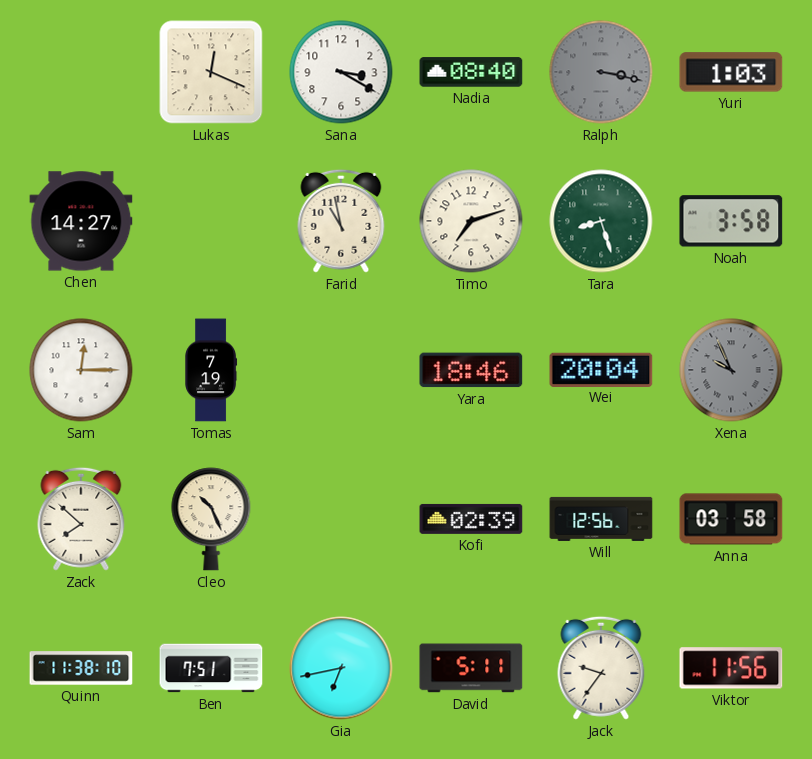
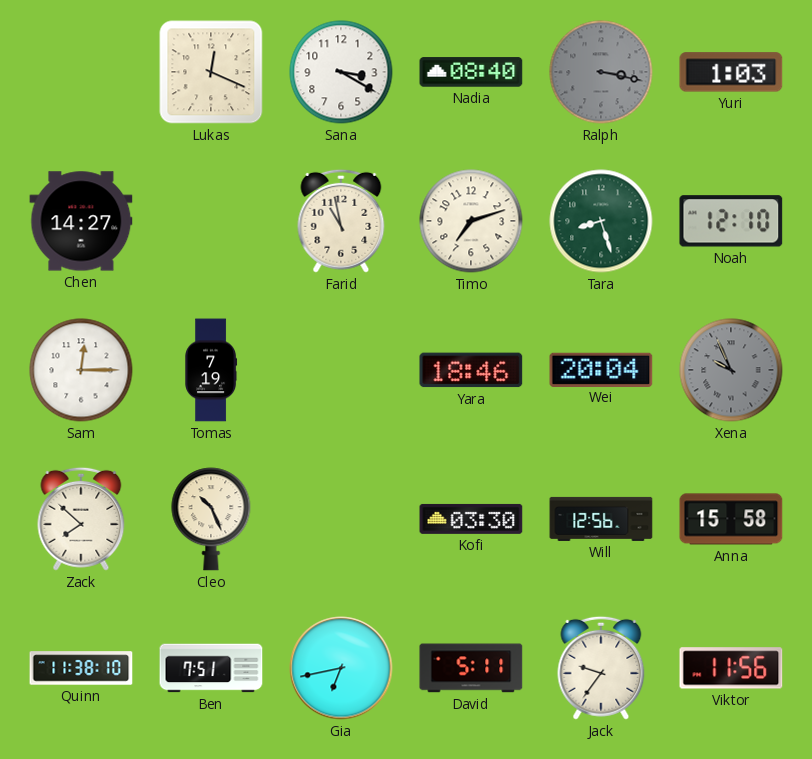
Noah: 3:58 -> 12:10 (731, 221)
Kofi: 02:39 -> 03:30 (471, 519)
Anna: 03:58 -> 15:58 (731, 519)
